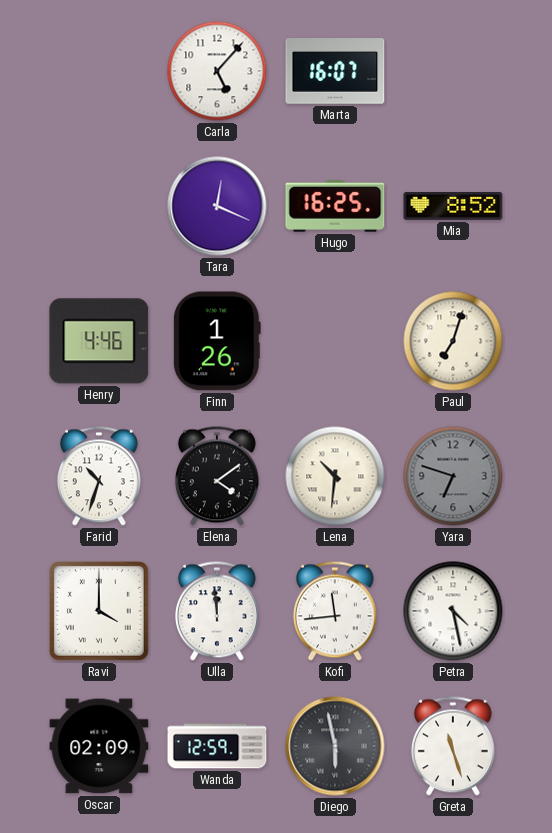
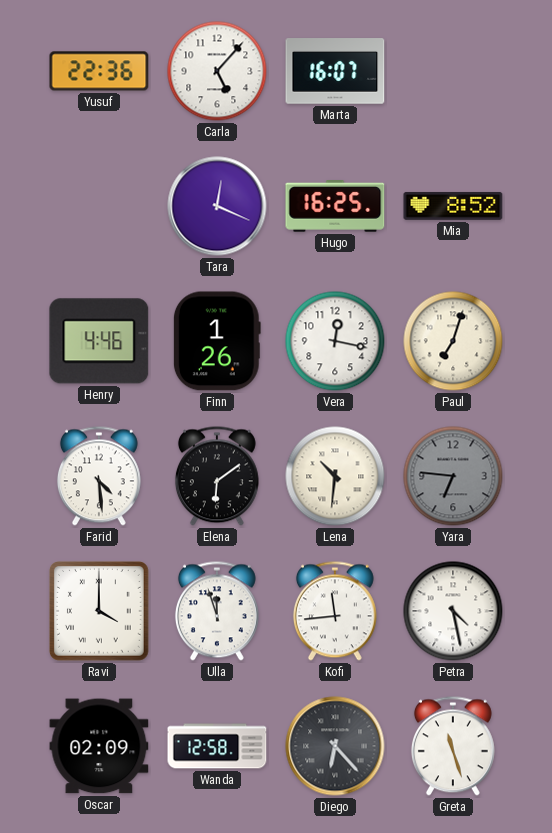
Yusuf: none -> 22:36 (99, 71)
Vera: none -> 12:17 (335, 341)
Farid: 10:33 -> 4:29 (99, 476)
Elena: 4:09 -> 6:09 (217, 476)
Yara: 6:48 -> 6:46 (453, 476)
Ulla: 11:59 -> 11:57 (217, 611)
Wanda: 12:59 -> 12:58 (217, 746)
Diego: 5:58 -> 6:23 (335, 746)
